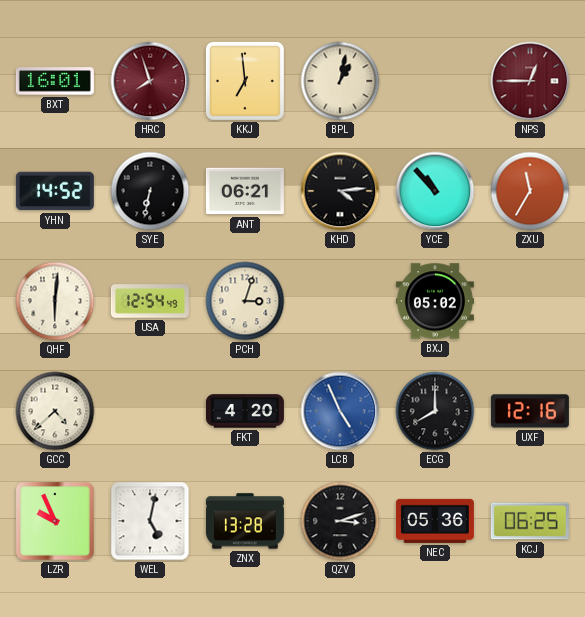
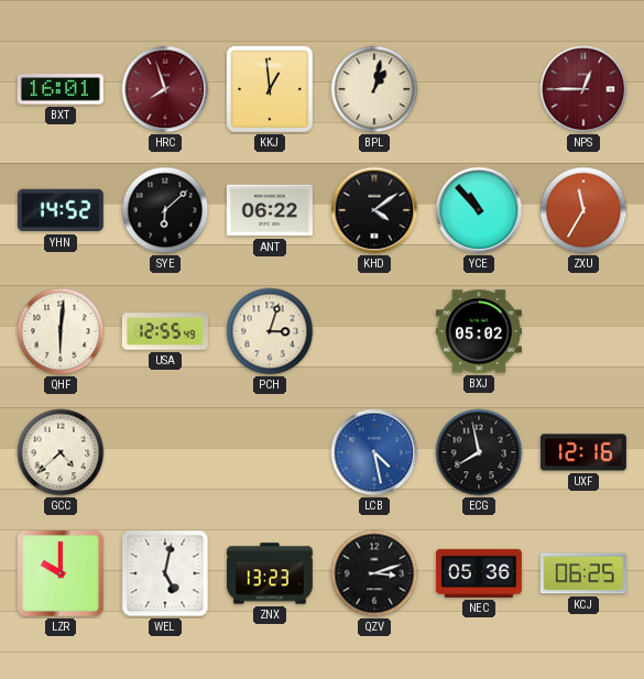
KKJ: 6:59 -> 12:59 (270, 89)
SYE: 6:32 -> 6:08 (165, 210)
ANT: 06:21 -> 06:22 (270, 210)
KHD: 4:14 -> 4:09 (374, 210)
USA: 12:54 -> 12:55 (165, 331)
FKT: 4:20 -> none (245, 411)
LCB: 4:56 -> 4:28 (374, 452)
ECG: 8:00 -> 7:58 (479, 452)
LZR: 9:56 -> 10:00 (61, 573)
ZNX: 13:28 -> 13:23 (270, 573)
